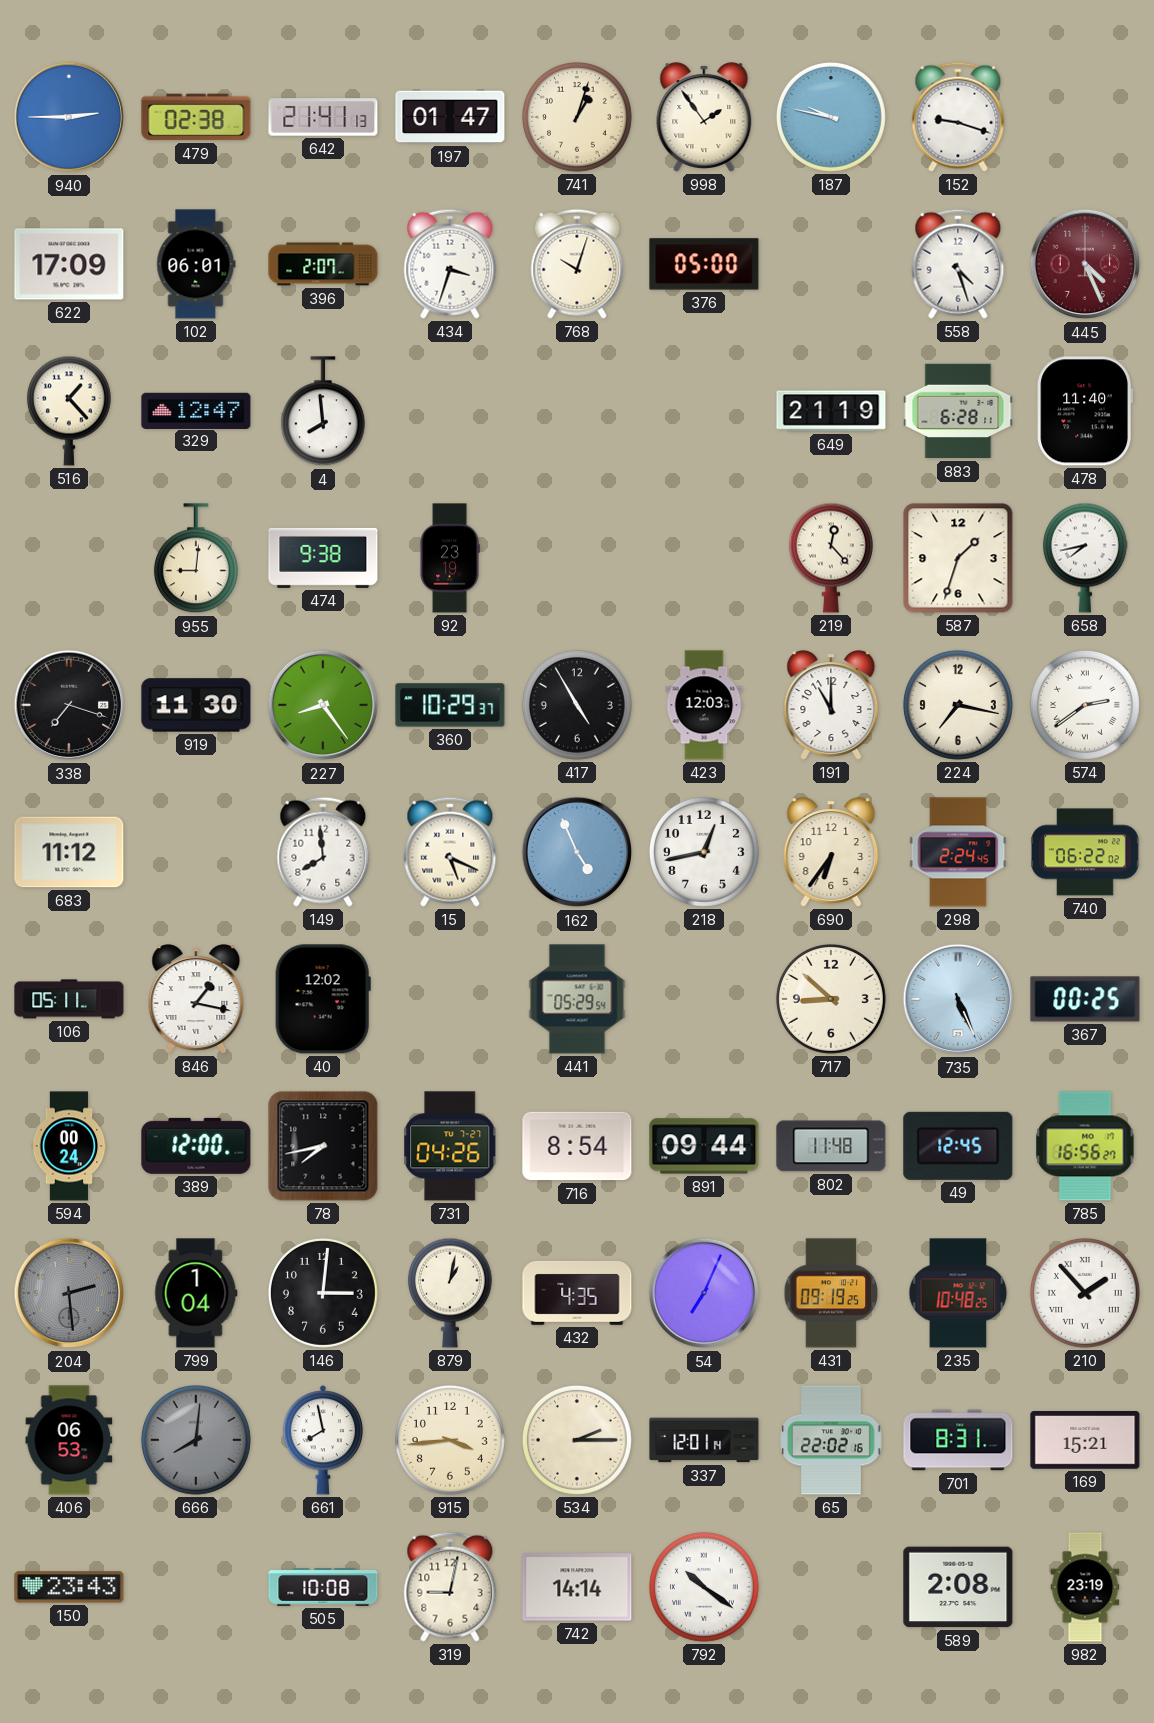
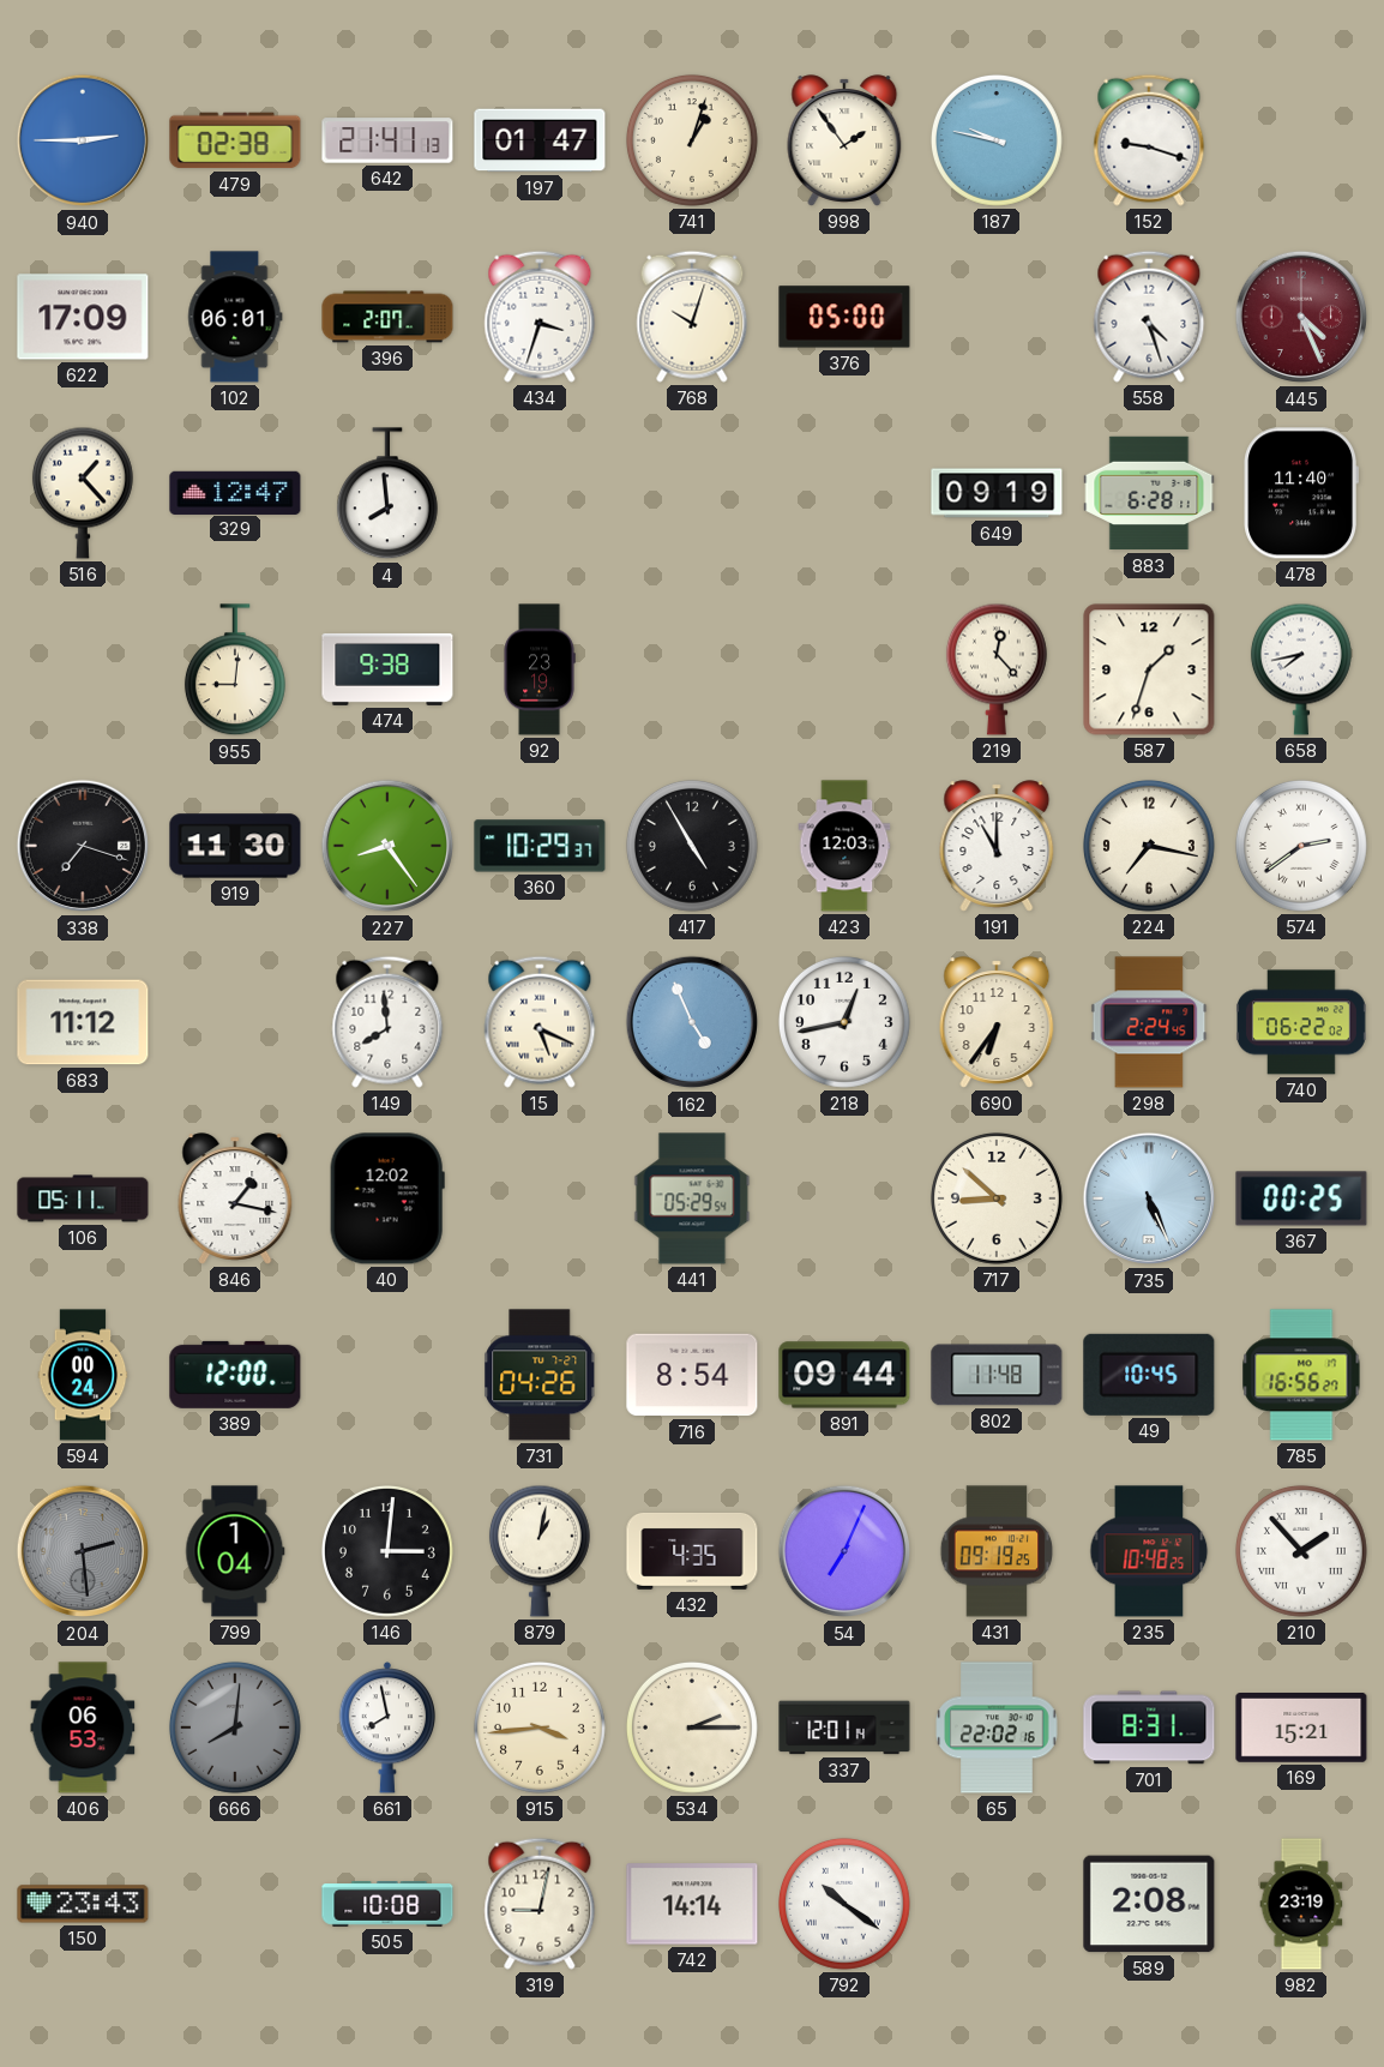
649: 21:19 -> 09:19 (997, 493)
78: 7:43 -> none (323, 1146)
49: 12:45 -> 10:45 (1149, 1375)
